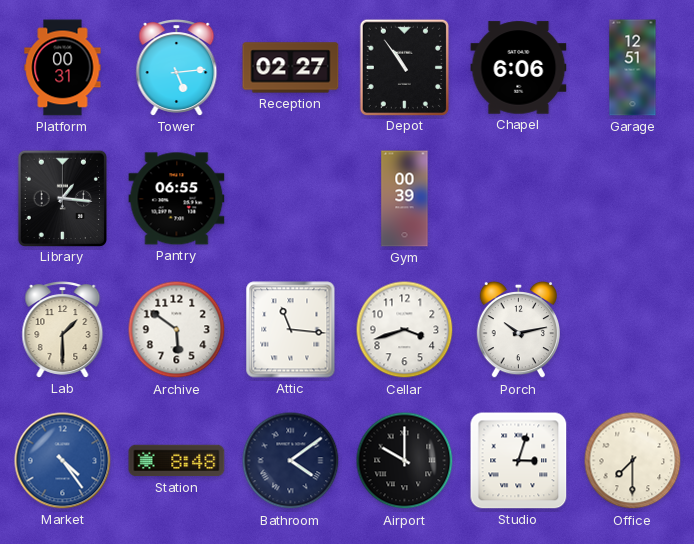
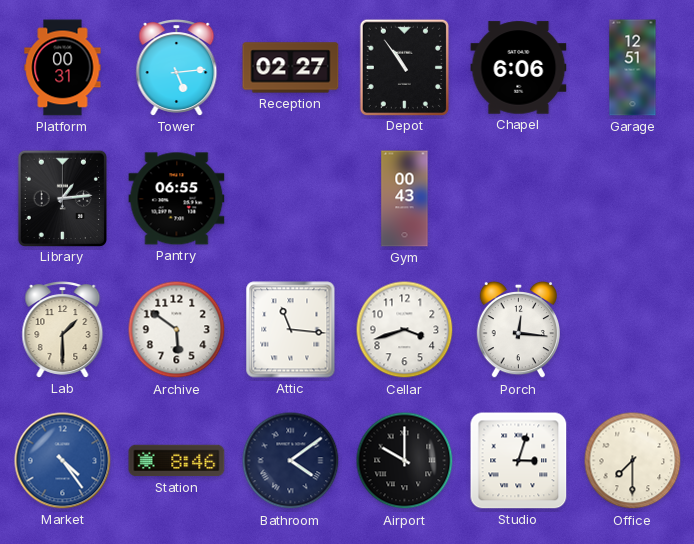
Library: 1:16 -> 1:14 (62, 198)
Gym: 00:39 -> 00:43 (405, 199)
Porch: 10:13 -> 12:16 (518, 330)
Station: 8:48 -> 8:46 (177, 461)
